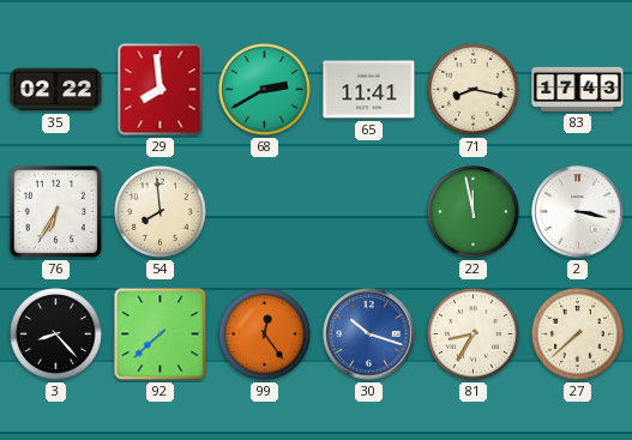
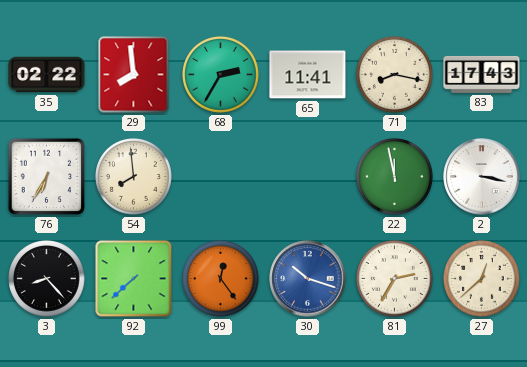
68: 2:40 -> 2:35 (221, 75)
81: 8:35 -> 2:35 (395, 279)
27: 7:38 -> 12:38 (482, 279)
